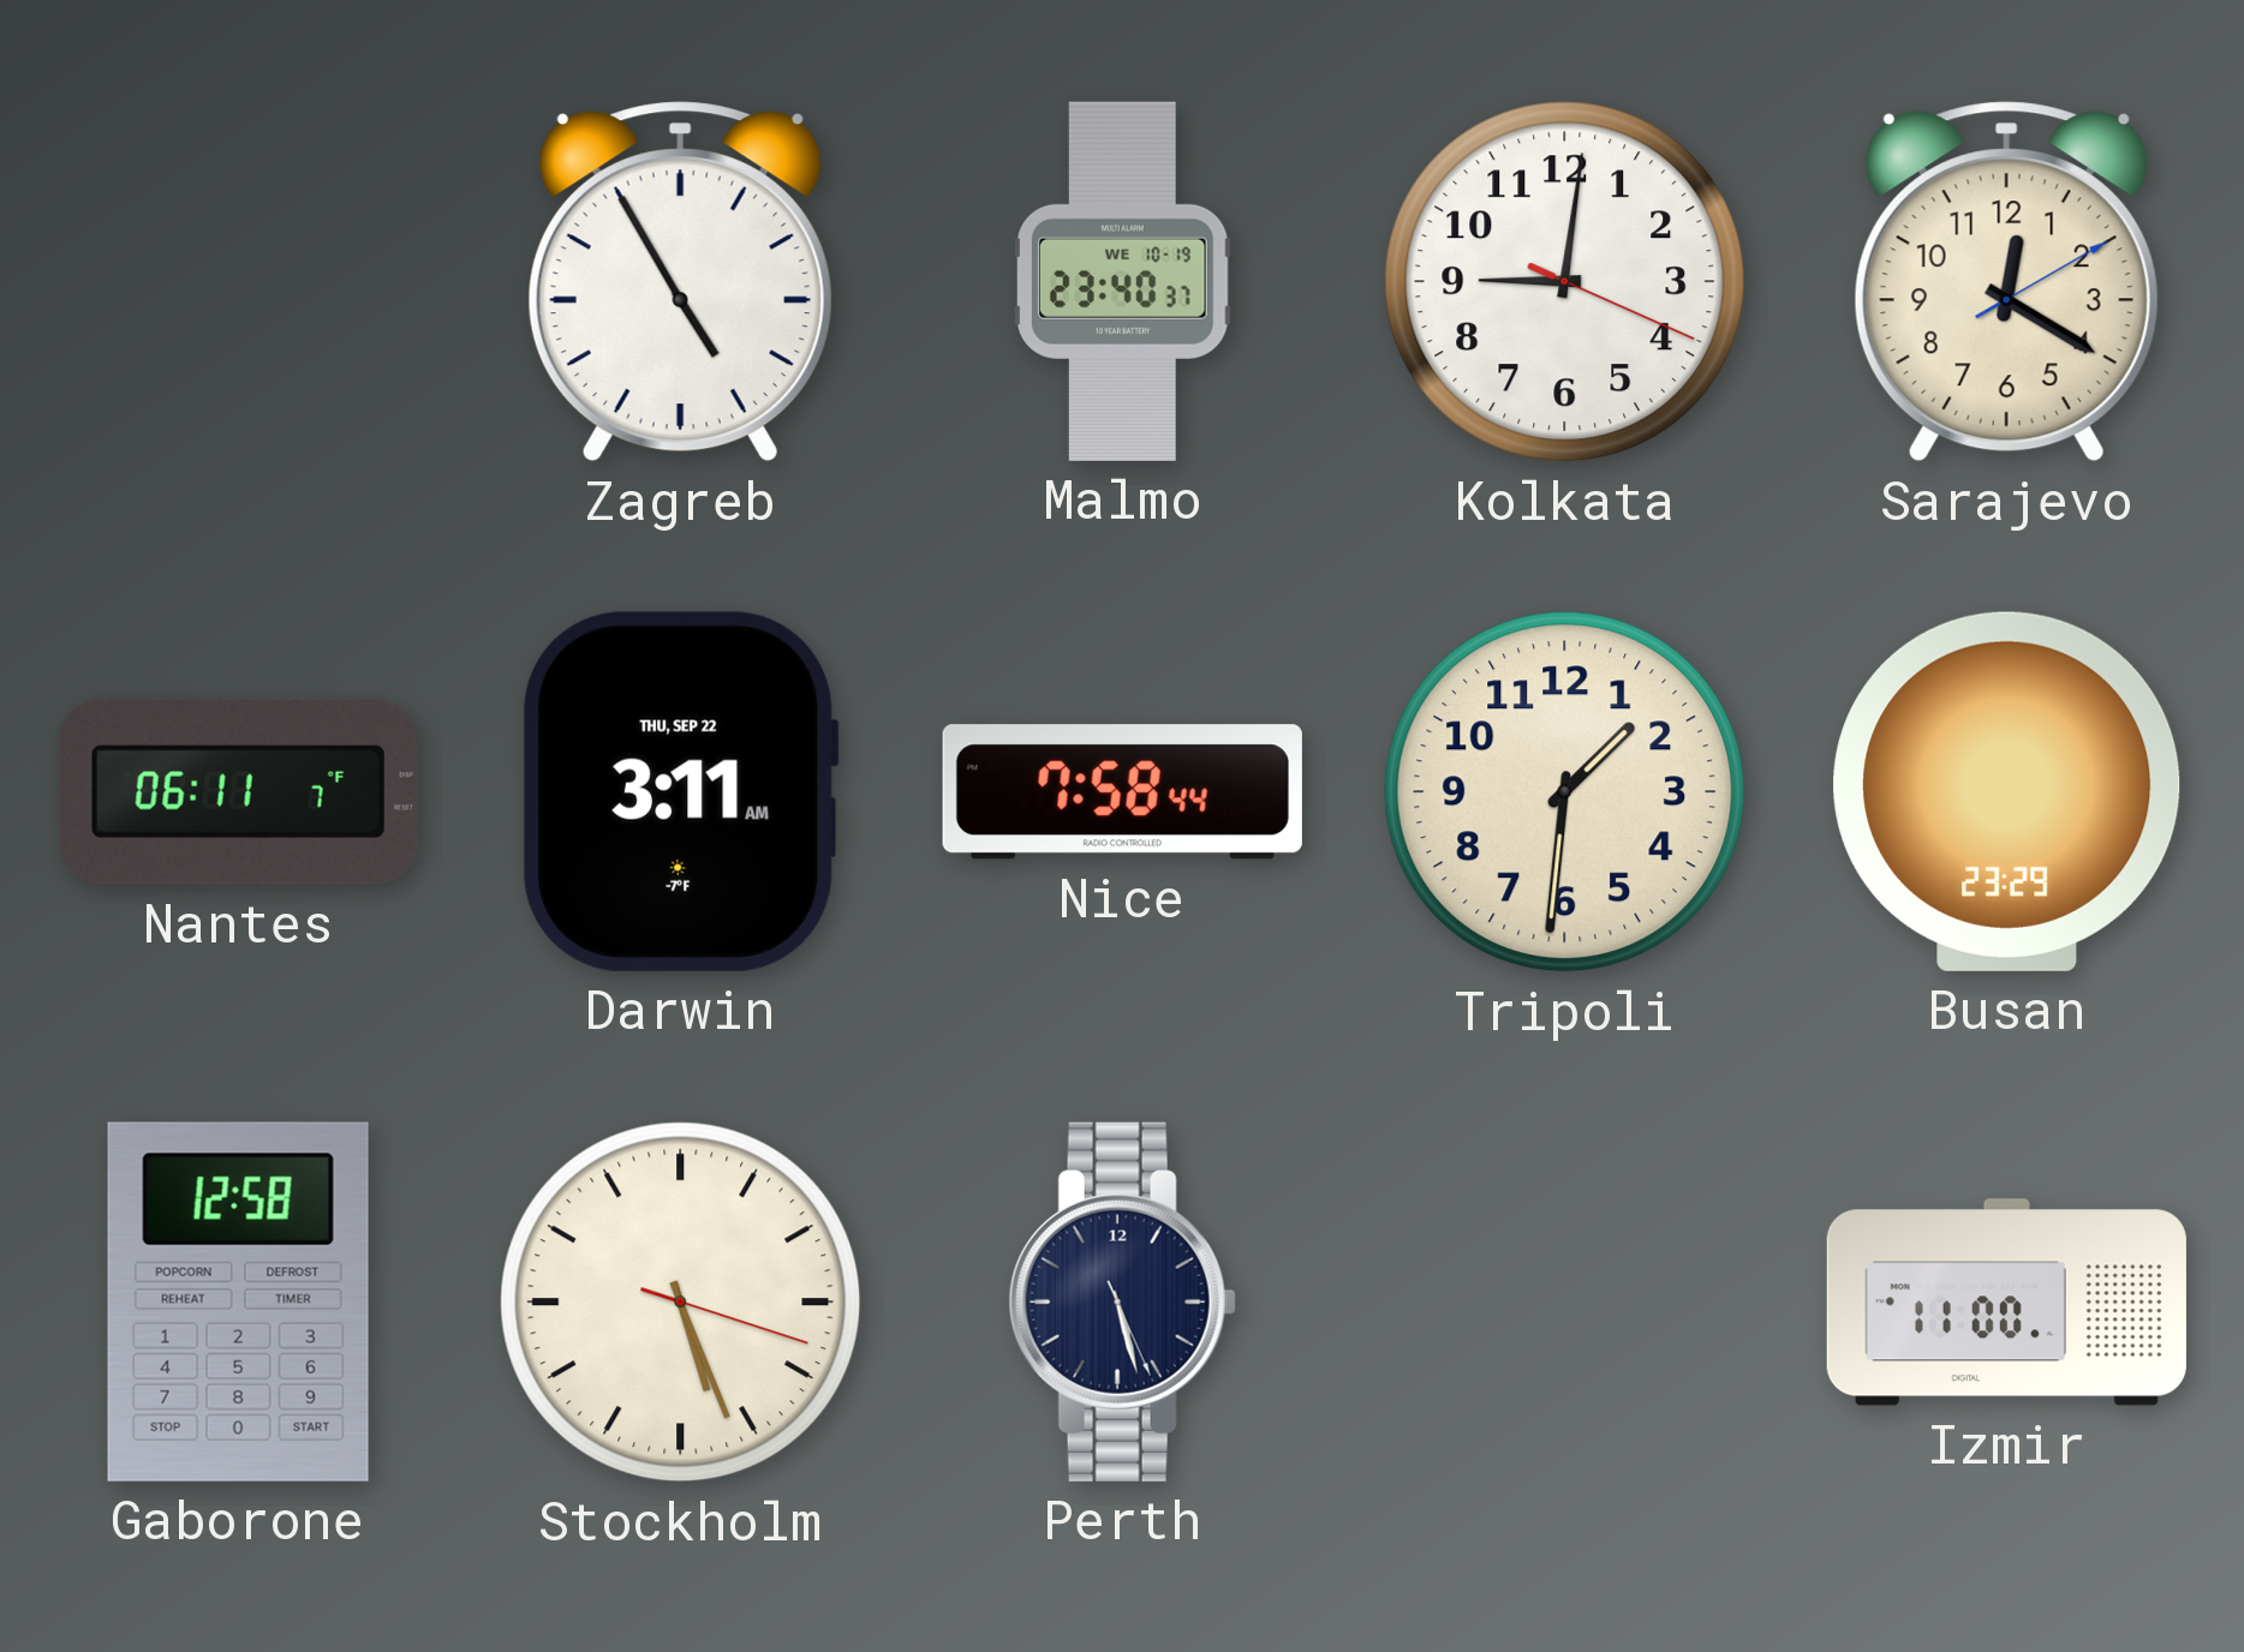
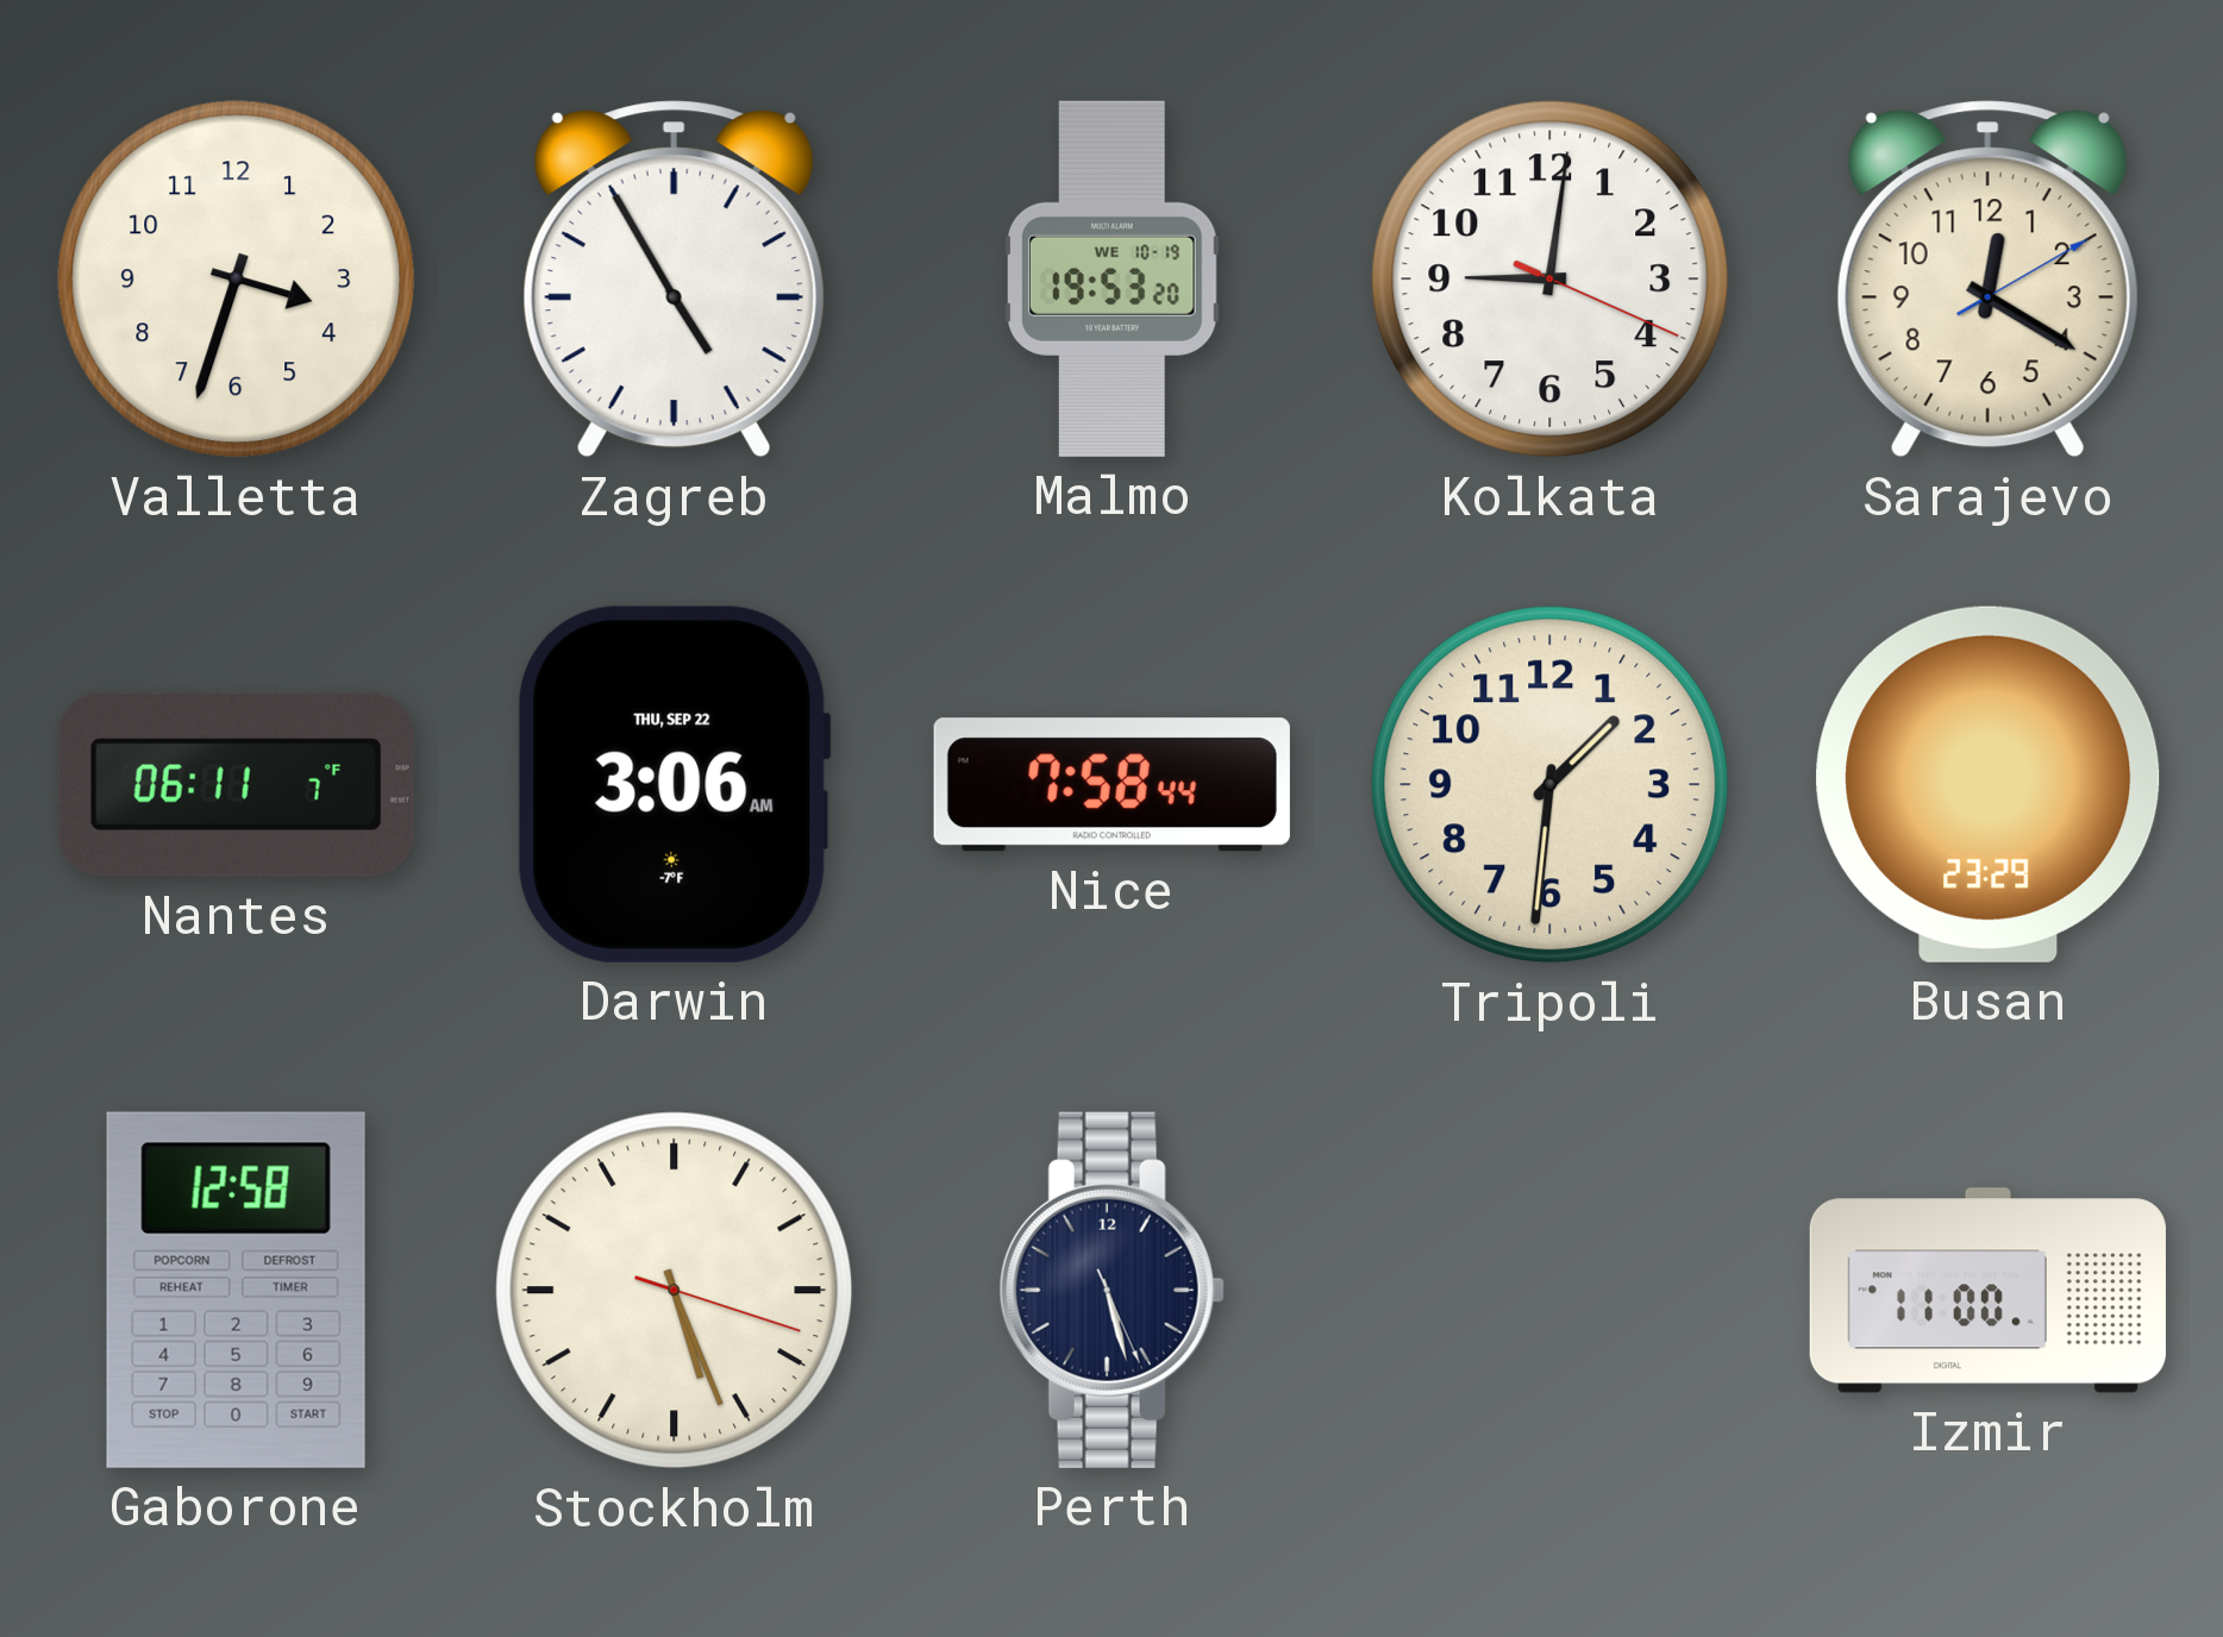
Valletta: none -> 3:33 (237, 280)
Malmo: 23:40 -> 19:53 (1113, 278)
Darwin: 3:11 -> 3:06 (674, 784)
